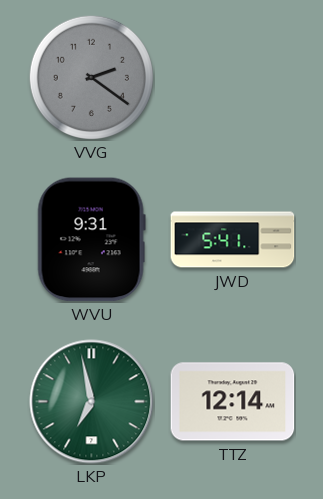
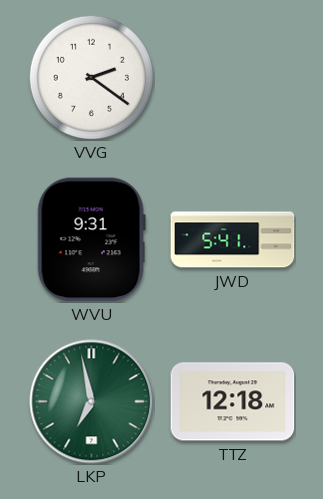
VVG dial: grey -> white (91, 77)
TTZ: 12:14 -> 12:18 (233, 402)
